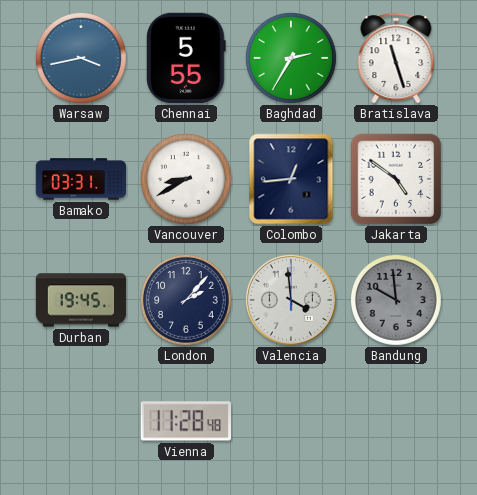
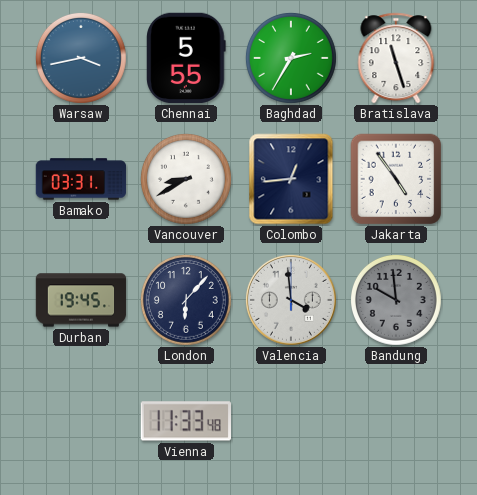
Jakarta: 4:51 -> 4:54 (396, 179)
London: 2:07 -> 6:07 (186, 300)
Vienna: 11:28 -> 11:33 (185, 421)
